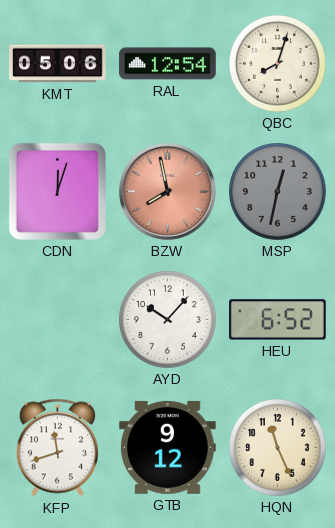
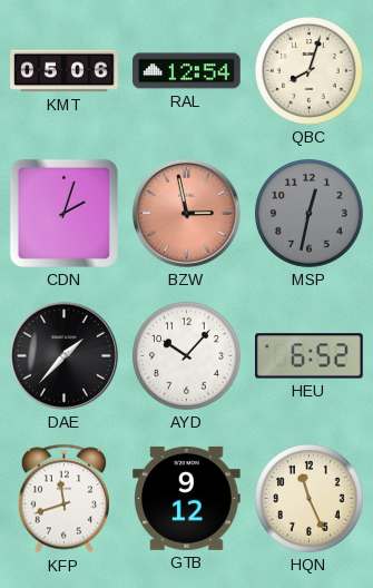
CDN: 12:03 -> 2:03 (63, 213)
BZW: 7:58 -> 2:58 (186, 213)
DAE: none -> 1:37 (63, 355)
